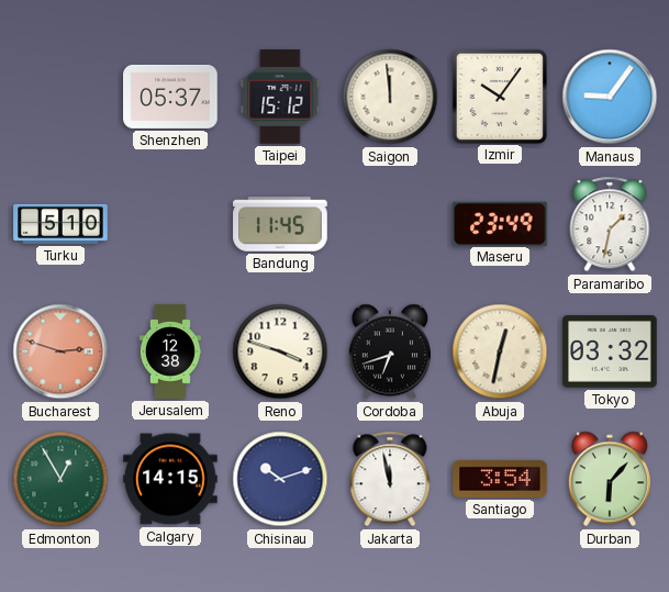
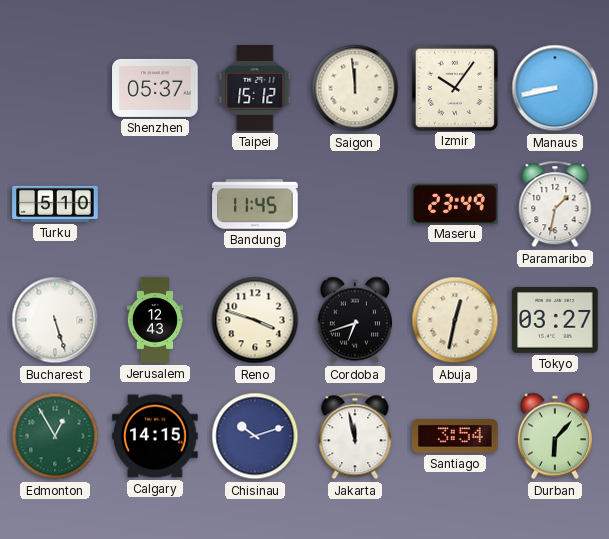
Manaus: 9:06 -> 8:43 (555, 88)
Bucharest: 2:48 -> 5:27 (55, 320)
Bucharest dial: salmon -> white (55, 320)
Jerusalem: 12:38 -> 12:43 (154, 320)
Tokyo: 03:32 -> 03:27 (555, 321)
